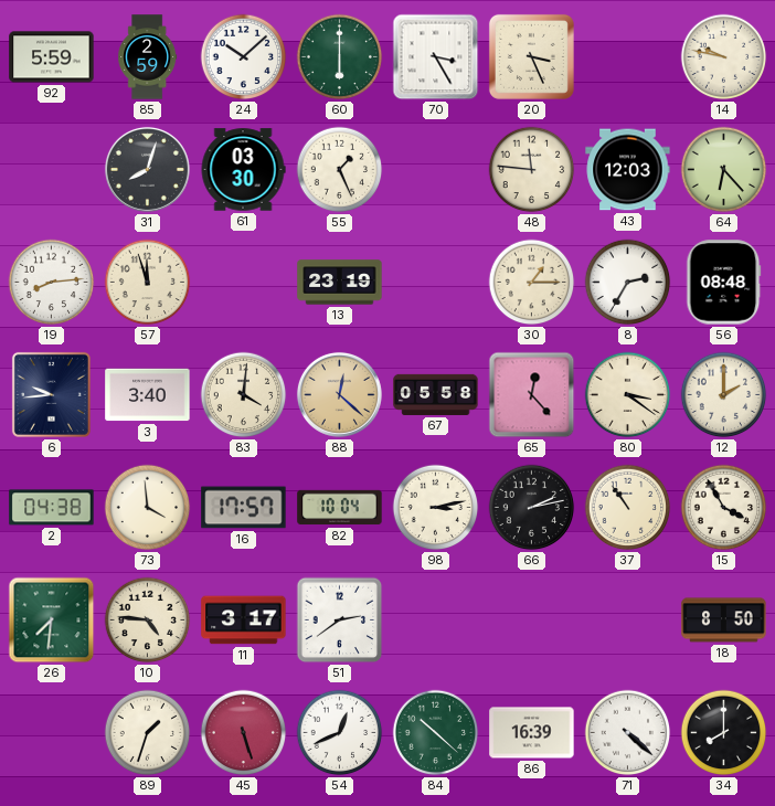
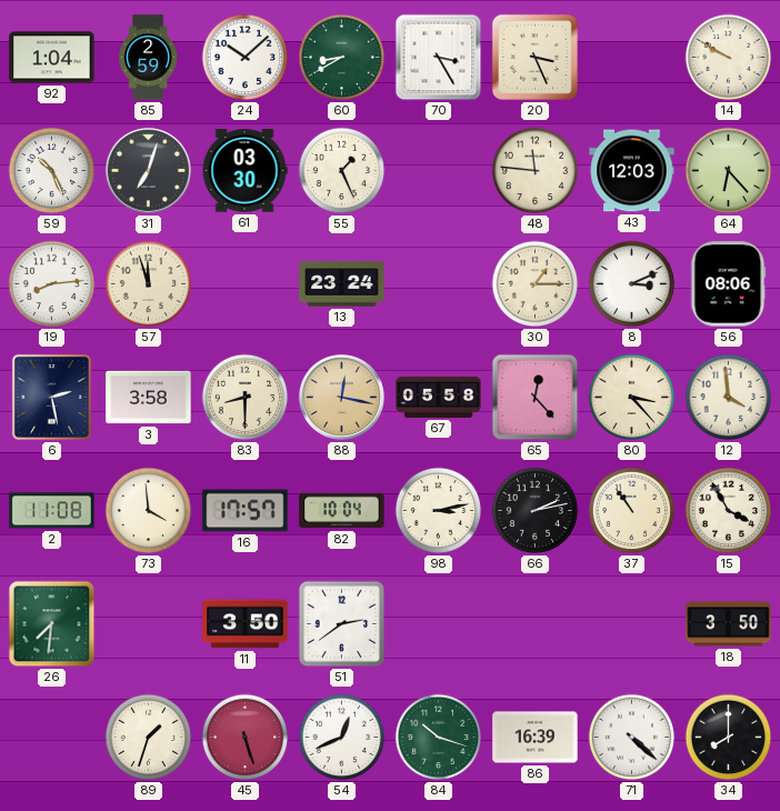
92: 5:59 -> 1:04 (52, 58)
60: 6:00 -> 8:40 (342, 58)
14: 9:47 -> 9:50 (729, 58)
59: none -> 10:26 (52, 171)
31: 8:03 -> 7:03 (148, 170)
13: 23:19 -> 23:24 (342, 284)
8: 2:35 -> 3:11 (632, 284)
56: 08:48 -> 08:06 (729, 284)
6: 9:44 -> 2:28 (51, 397)
3: 3:40 -> 3:58 (149, 398)
83: 4:01 -> 8:30 (246, 398)
88: 12:22 -> 12:17 (341, 397)
80: 3:21 -> 3:23 (632, 398)
12: 2:00 -> 3:59 (729, 398)
2: 04:38 -> 11:08 (52, 511)
10: 4:46 -> none (148, 621)
11: 3:17 -> 3:50 (246, 624)
18: 8:50 -> 3:50 (729, 624)
84: 10:22 -> 10:18 (439, 738)
